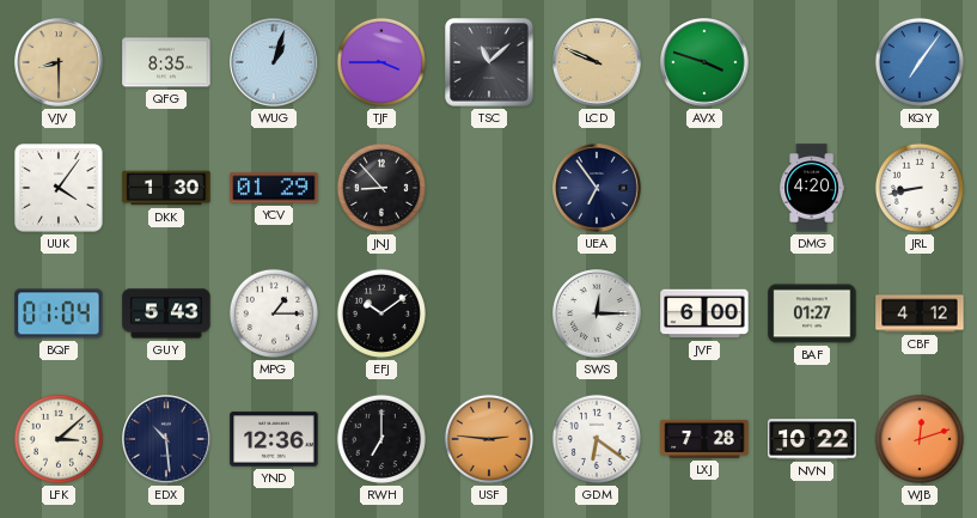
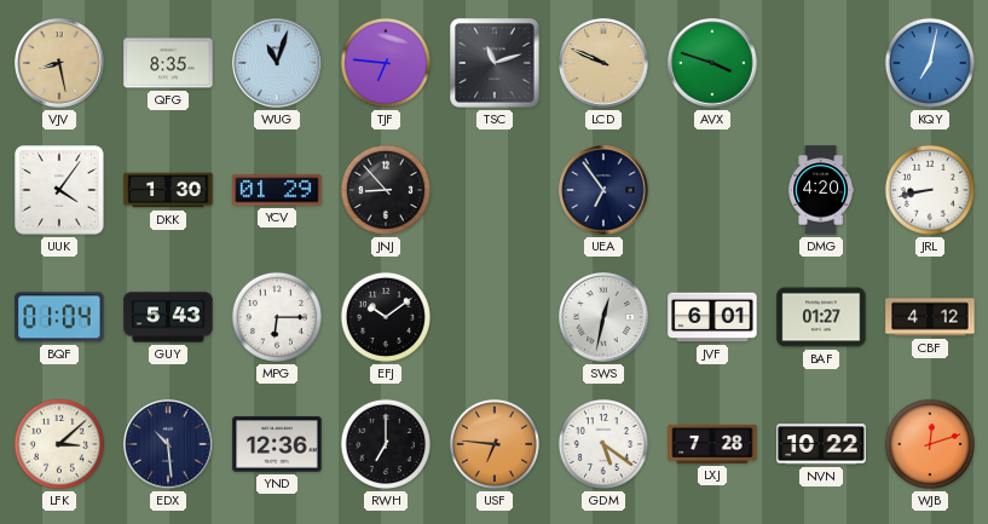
VJV: 8:30 -> 8:28 (59, 63)
WUG: 1:03 -> 11:03 (277, 63)
TJF: 3:45 -> 6:46 (386, 63)
TSC: 11:08 -> 11:12 (495, 63)
KQY: 7:06 -> 7:02 (930, 63)
MPG: 1:15 -> 6:15 (277, 317)
SWS: 12:15 -> 12:32 (603, 317)
JVF: 6:00 -> 6:01 (712, 317)
USF: 2:46 -> 6:46 (495, 444)
GDM: 6:21 -> 5:21 (603, 444)
